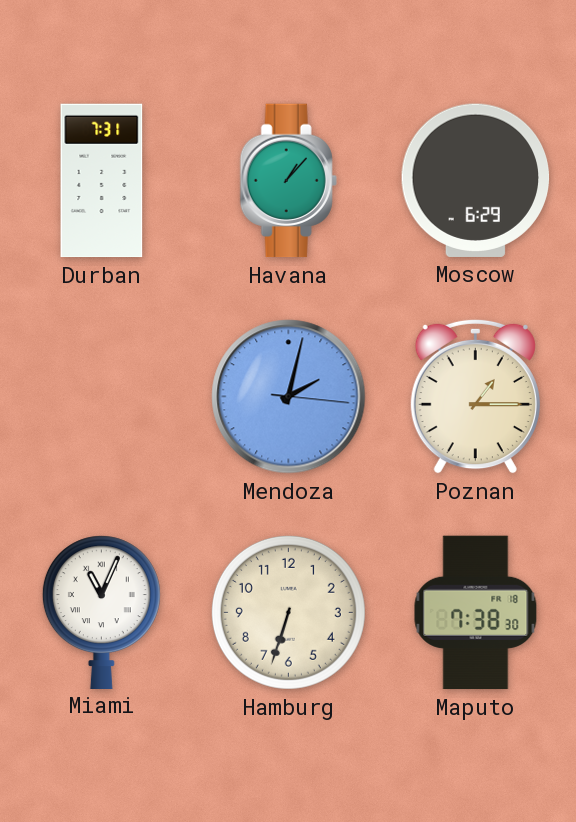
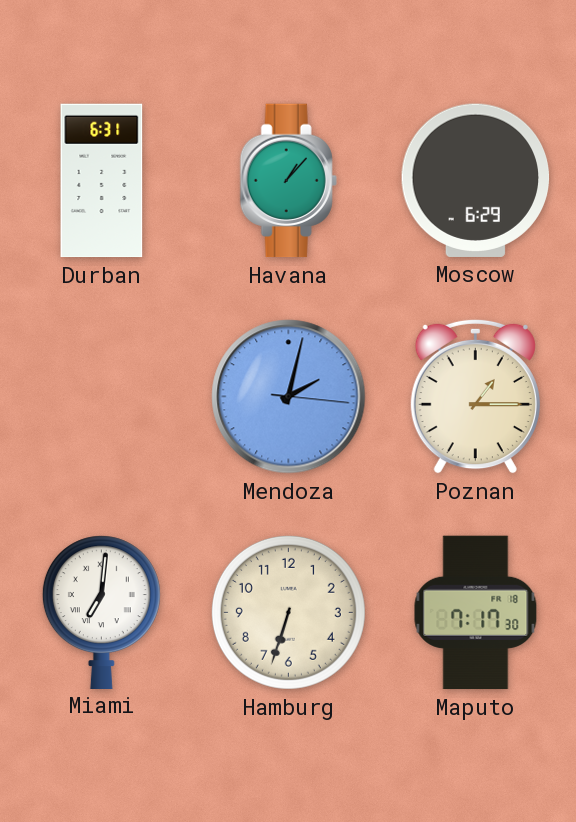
Durban: 7:31 -> 6:31 (102, 181)
Miami: 11:04 -> 7:01 (101, 612)
Maputo: 7:38 -> 7:17 (476, 613)
